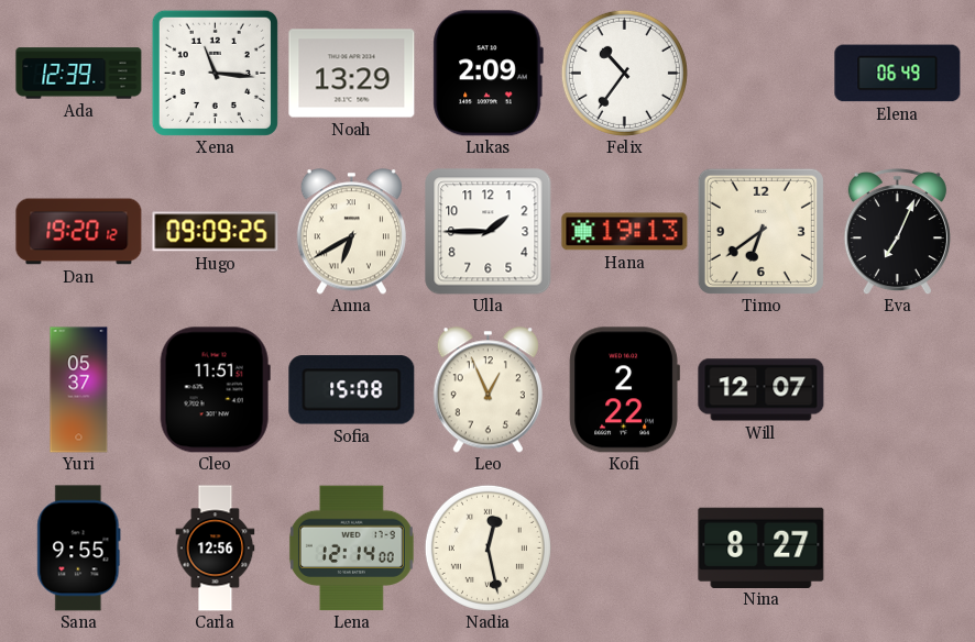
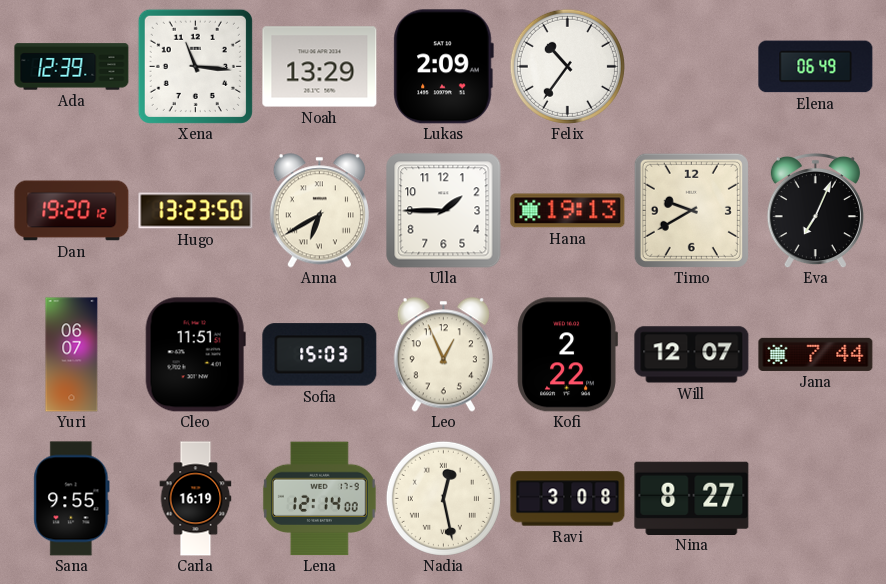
Hugo: 09:09 -> 13:23 (196, 211)
Timo: 6:39 -> 9:40 (691, 210)
Yuri: 05:37 -> 06:07 (72, 355)
Sofia: 15:08 -> 15:03 (320, 355)
Jana: none -> 7:44 (816, 354)
Carla: 12:56 -> 16:19 (196, 499)
Ravi: none -> 3:08 (568, 499)
